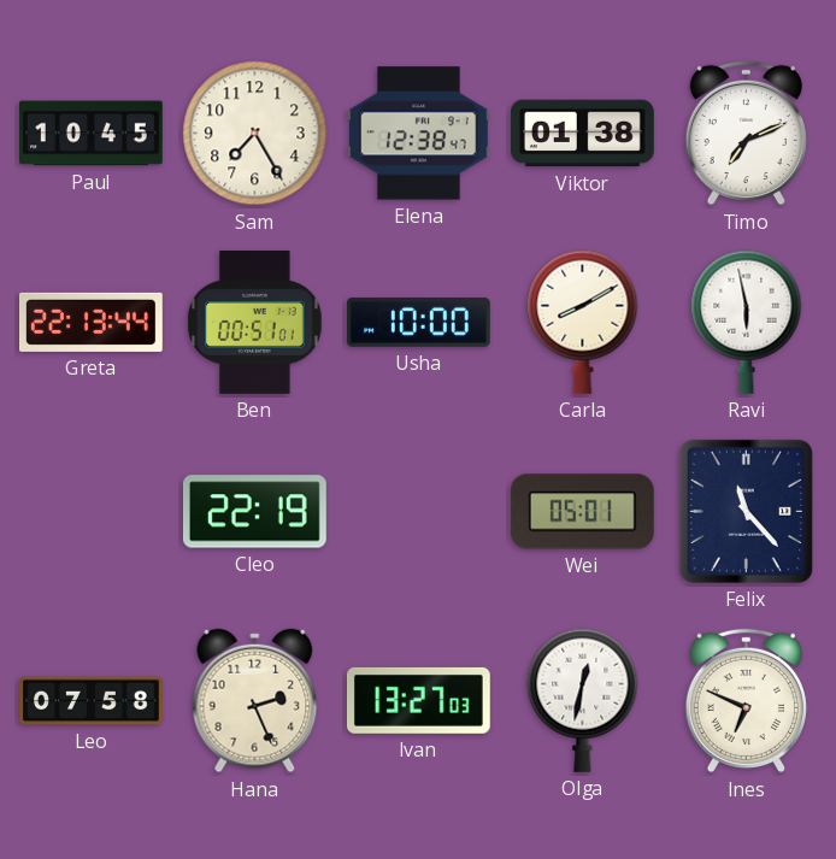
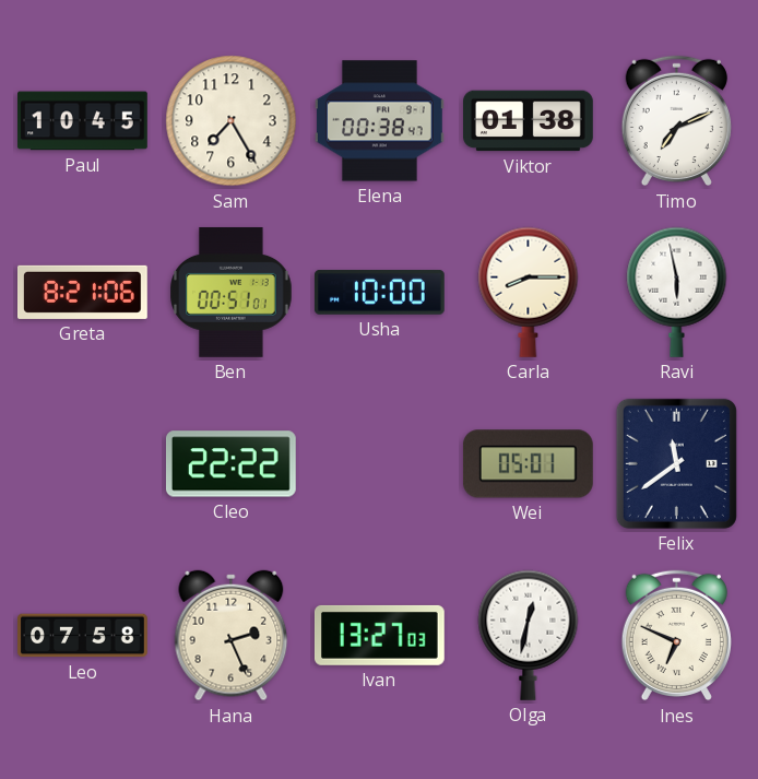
Elena: 12:38 -> 00:38 (379, 121)
Greta: 22:13 -> 8:21 (83, 292)
Carla: 8:10 -> 8:15 (529, 292)
Cleo: 22:19 -> 22:22 (230, 464)
Felix: 11:23 -> 11:39 (676, 463)
